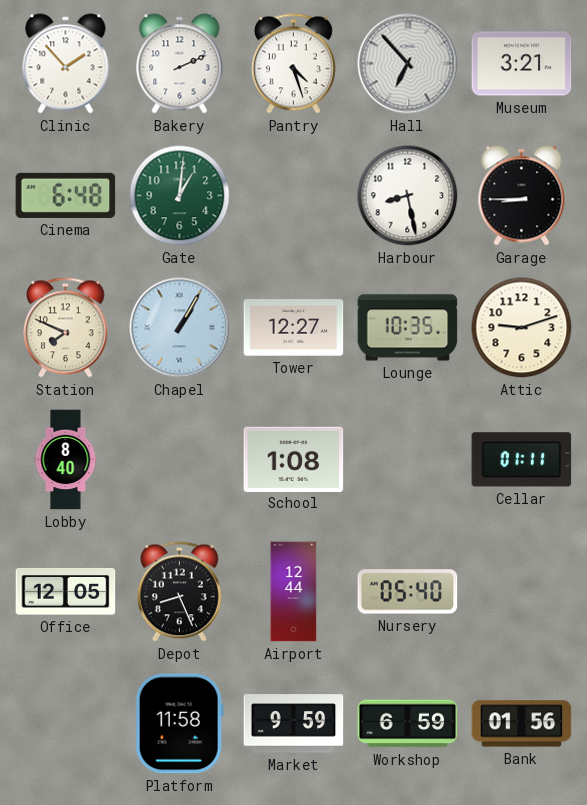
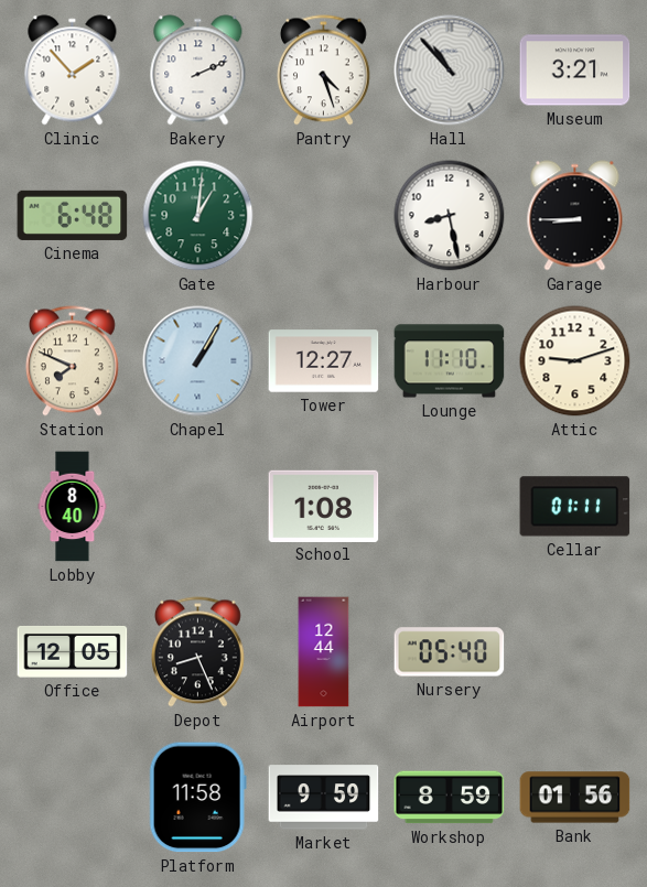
Hall: 6:53 -> 10:53 (450, 71)
Lounge: 10:35 -> 11:10 (450, 361)
Workshop: 6:59 -> 8:59 (450, 798)
